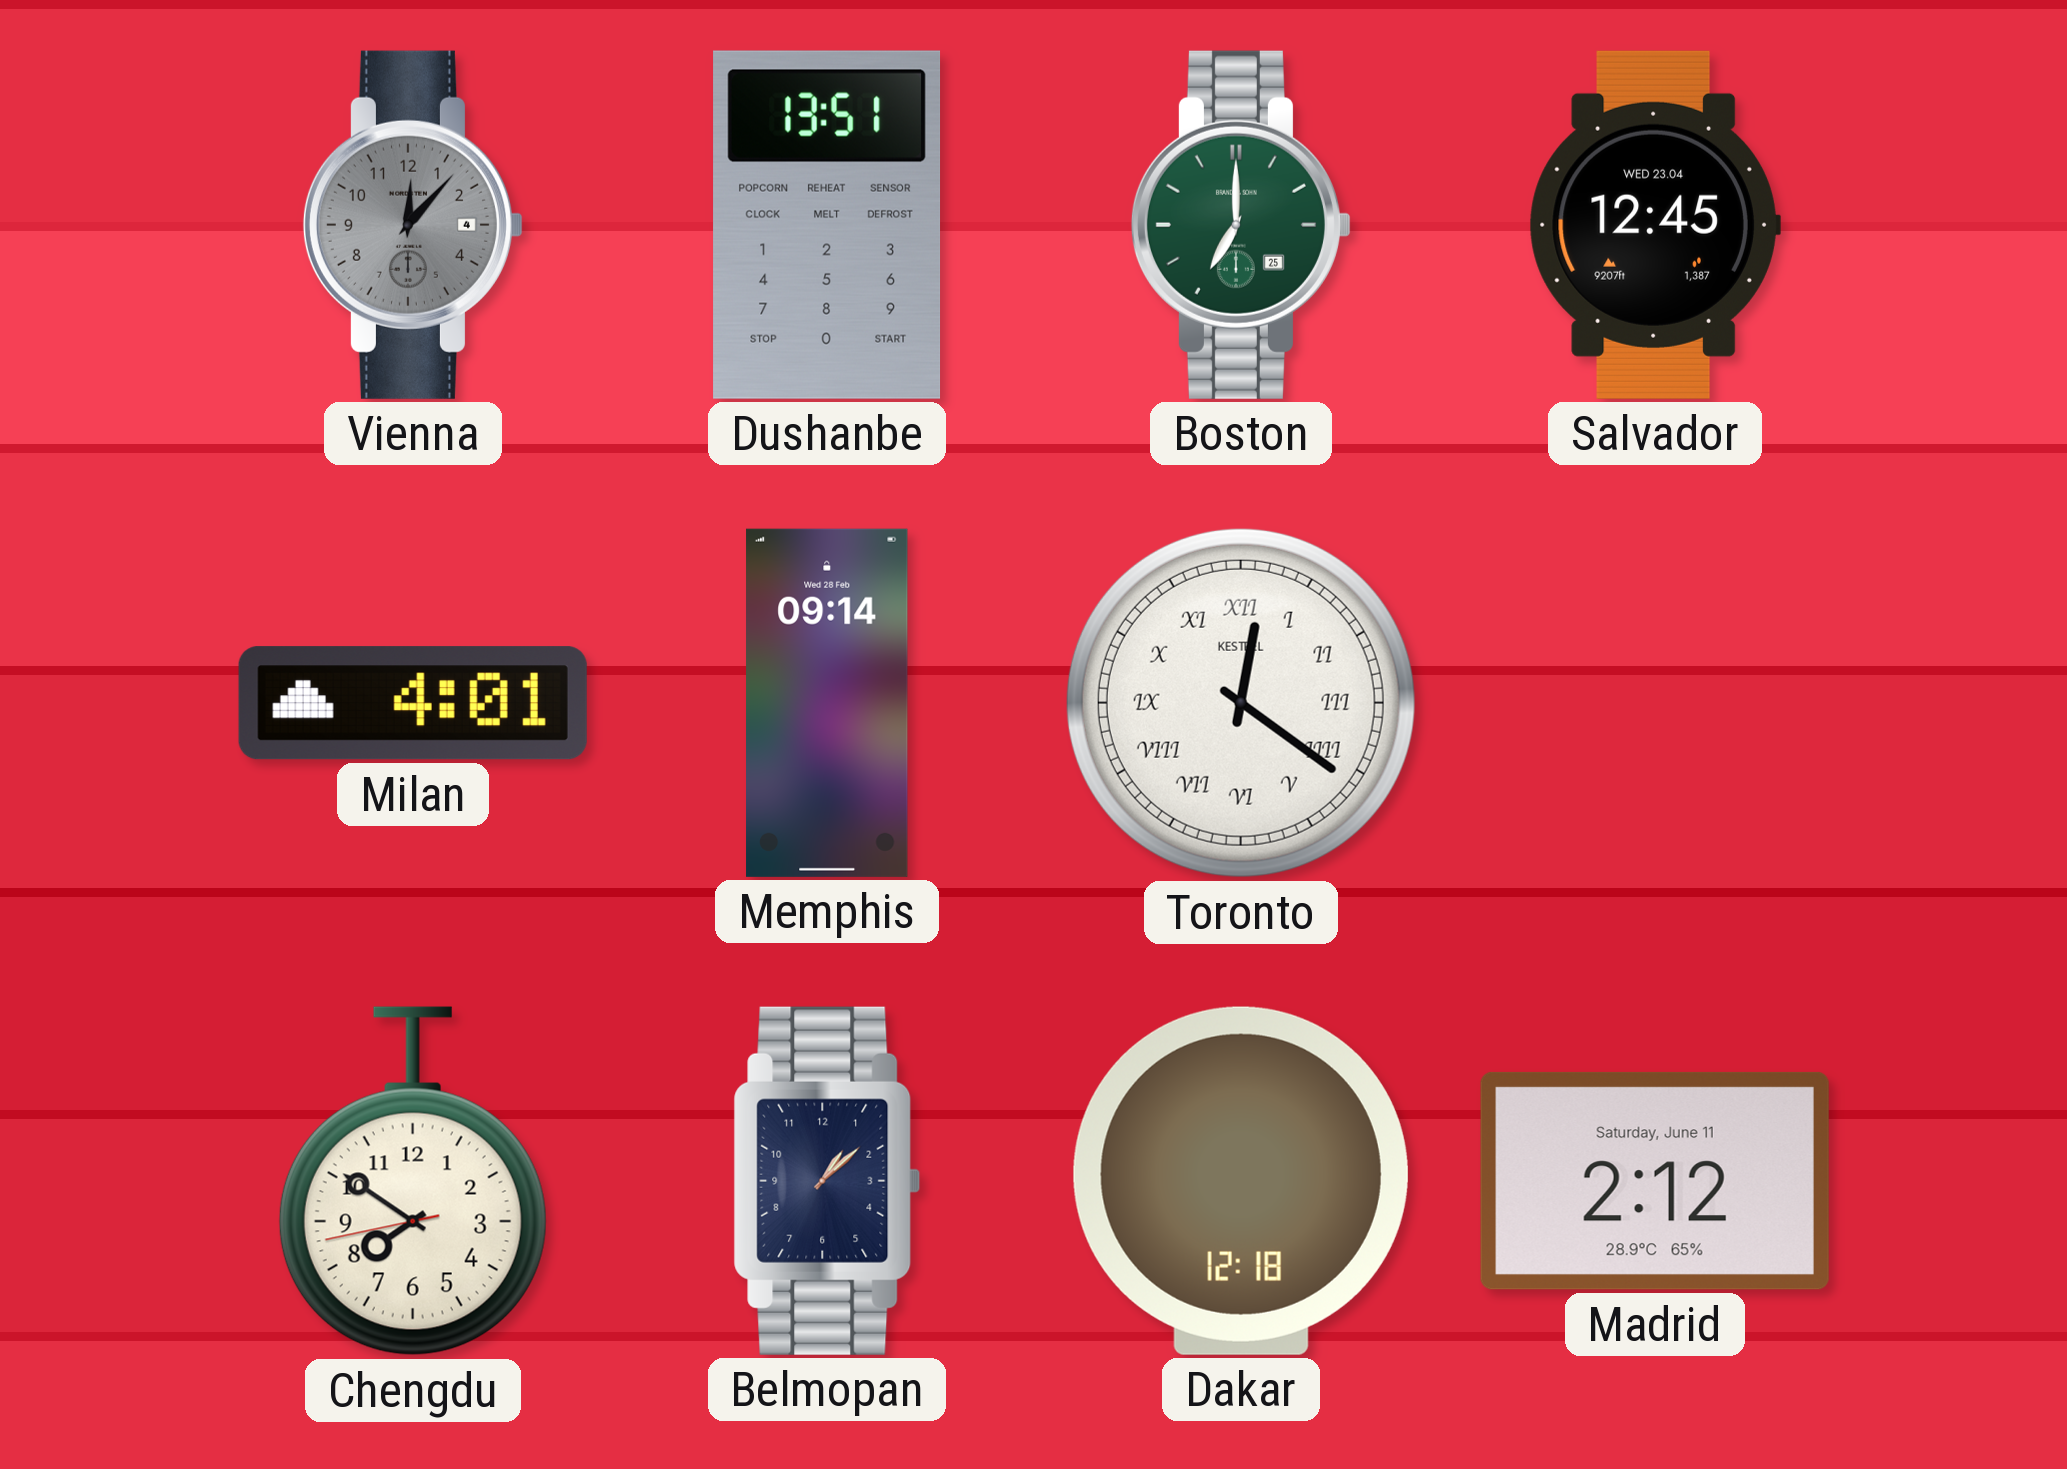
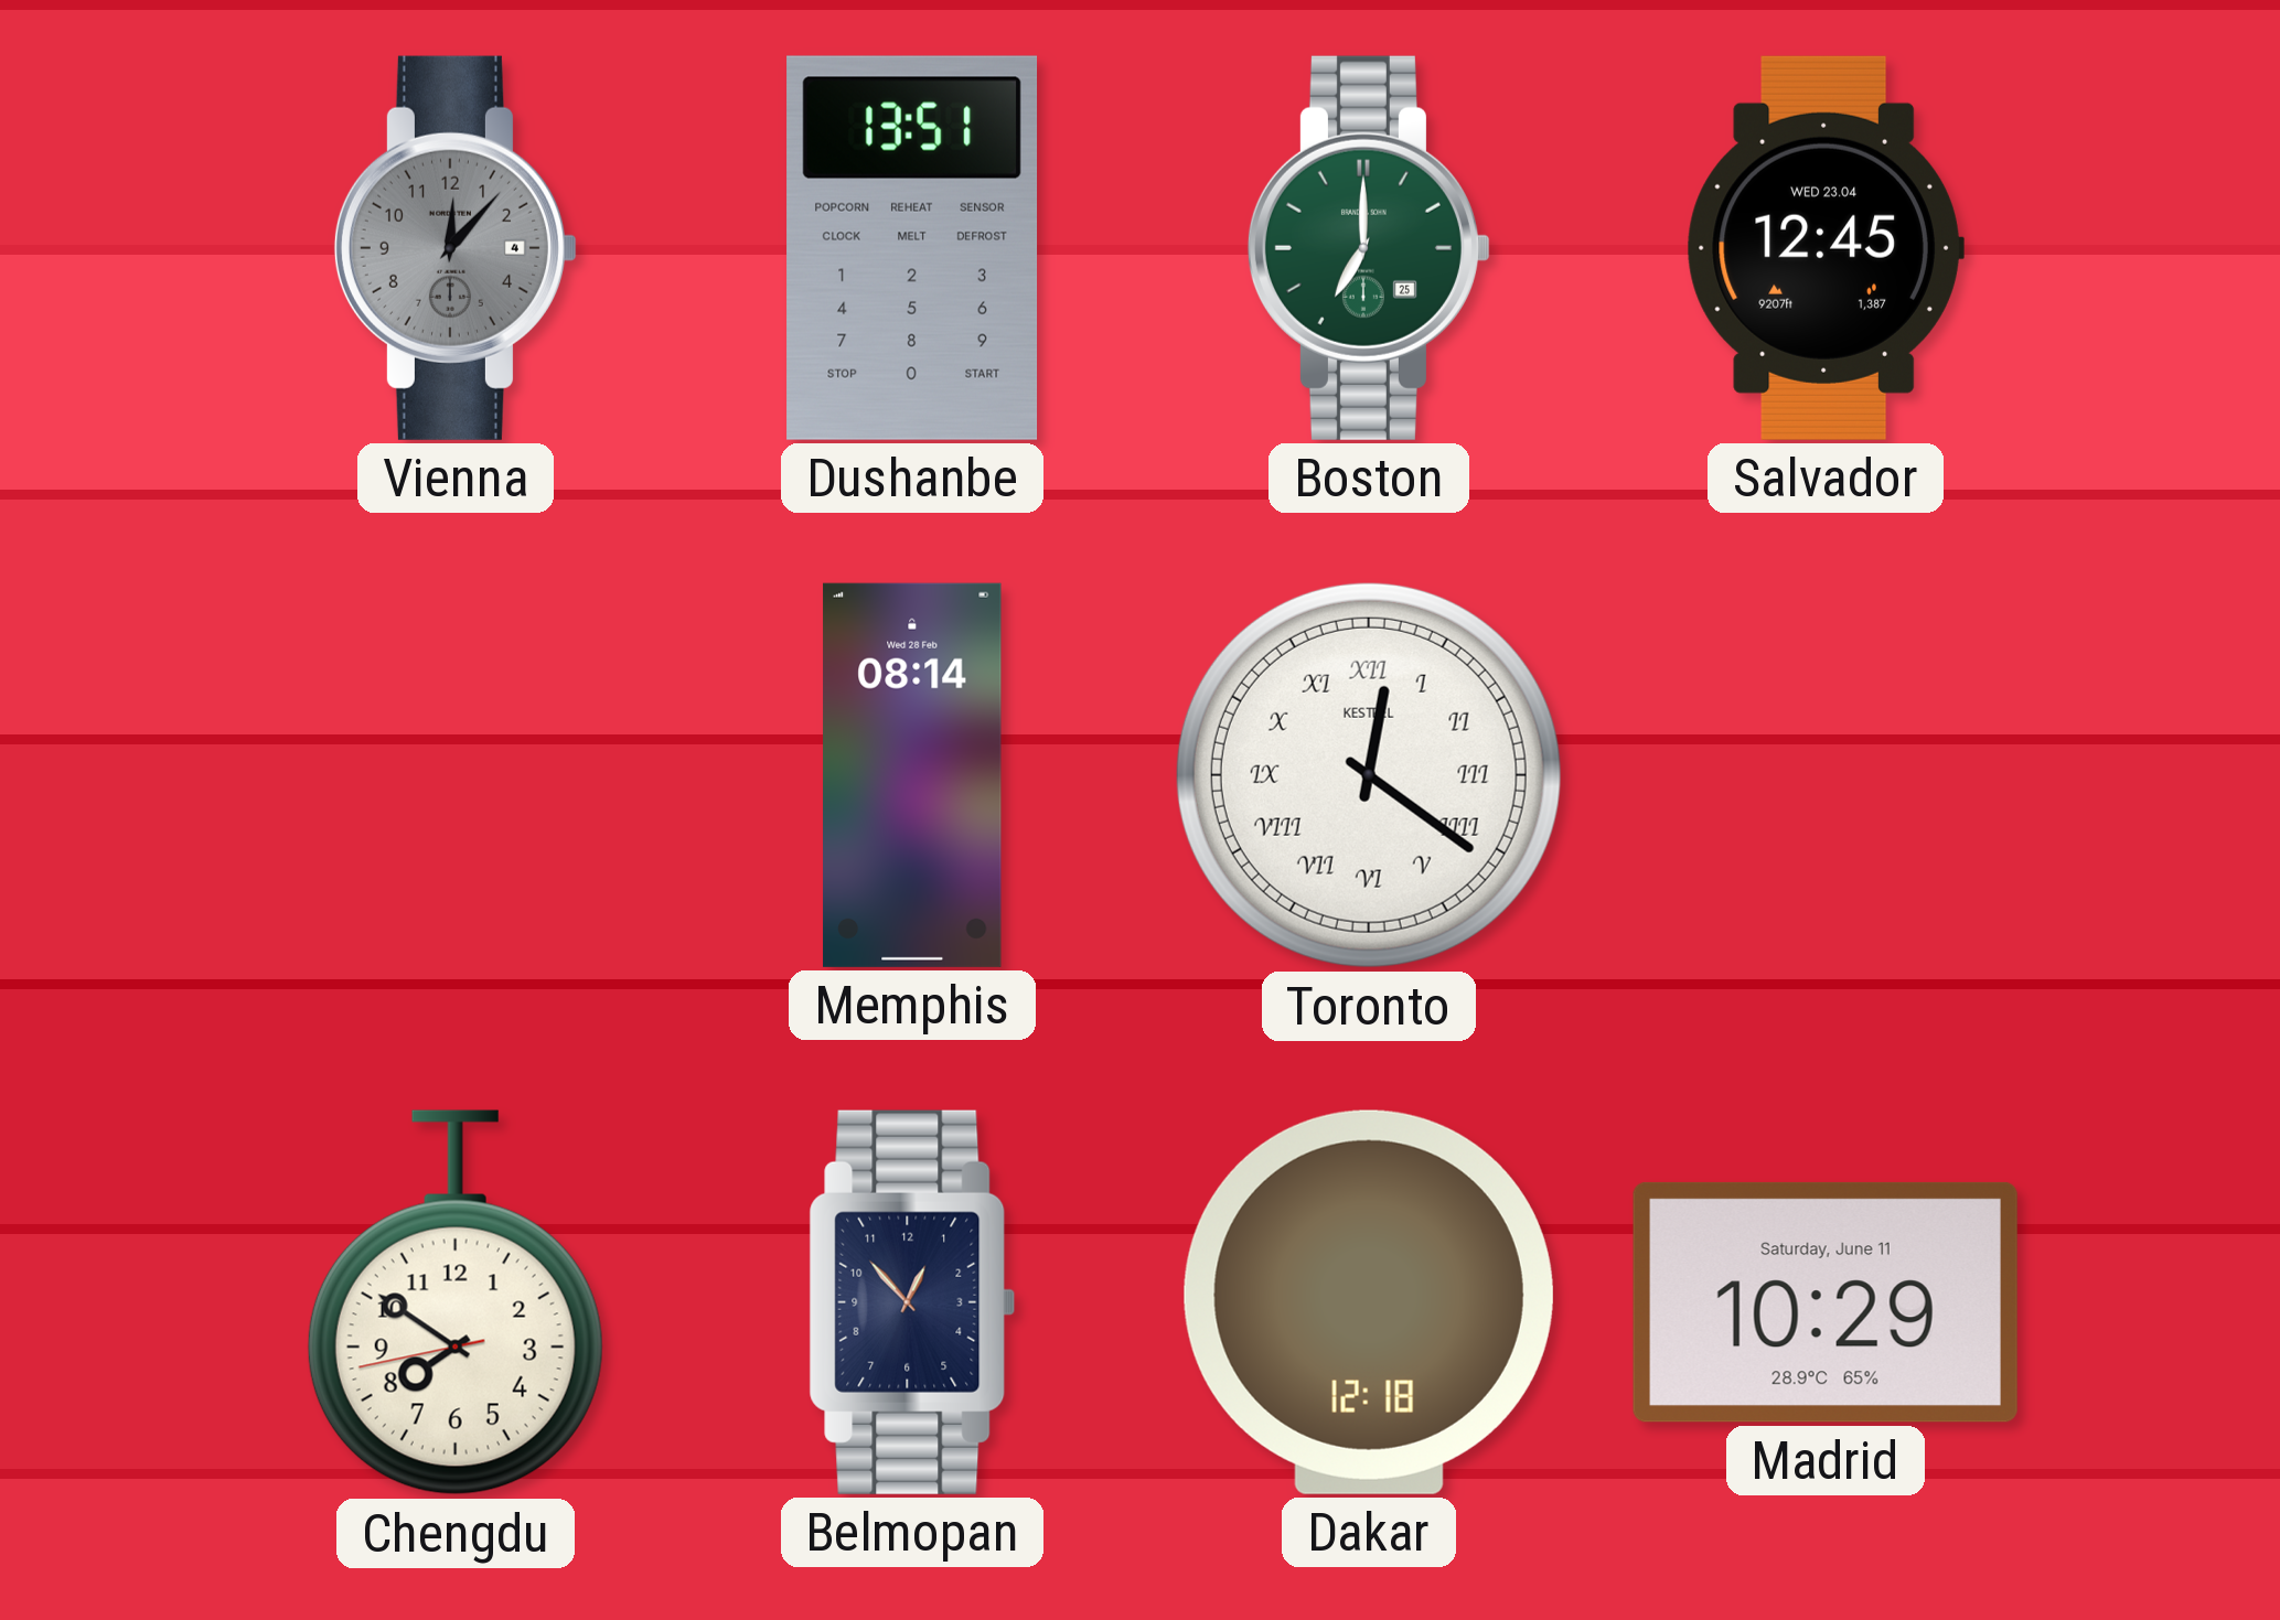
Milan: 4:01 -> none (413, 703)
Memphis: 09:14 -> 08:14 (912, 775)
Belmopan: 1:08 -> 12:53 (912, 1302)
Madrid: 2:12 -> 10:29 (1826, 1302)
